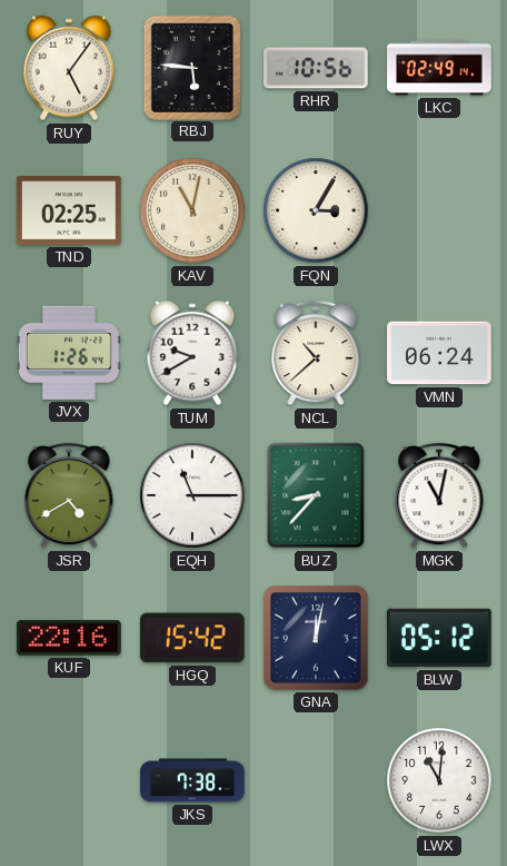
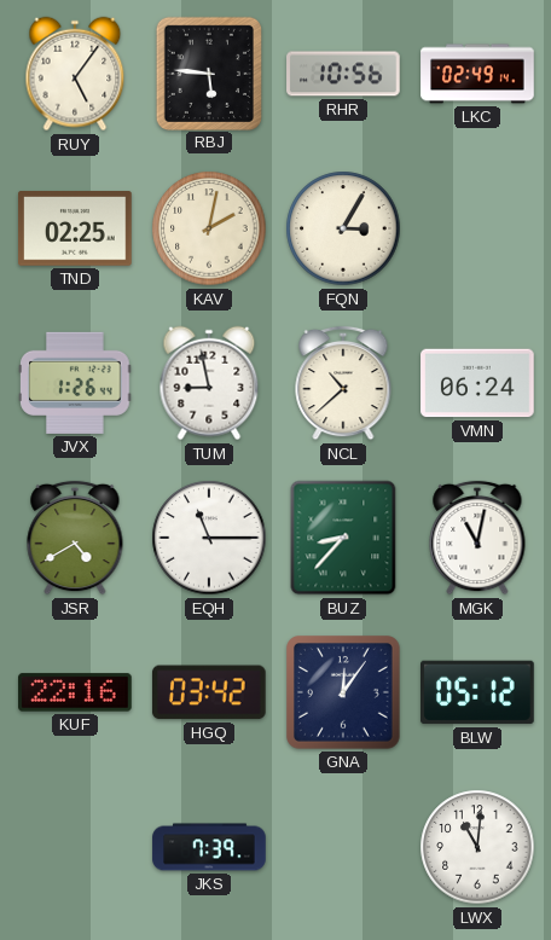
KAV: 11:02 -> 2:02 (209, 228)
TUM: 9:40 -> 8:58 (209, 383)
HGQ: 15:42 -> 03:42 (209, 692)
GNA: 12:02 -> 12:06 (344, 694)
JKS: 7:38 -> 7:39 (209, 847)
